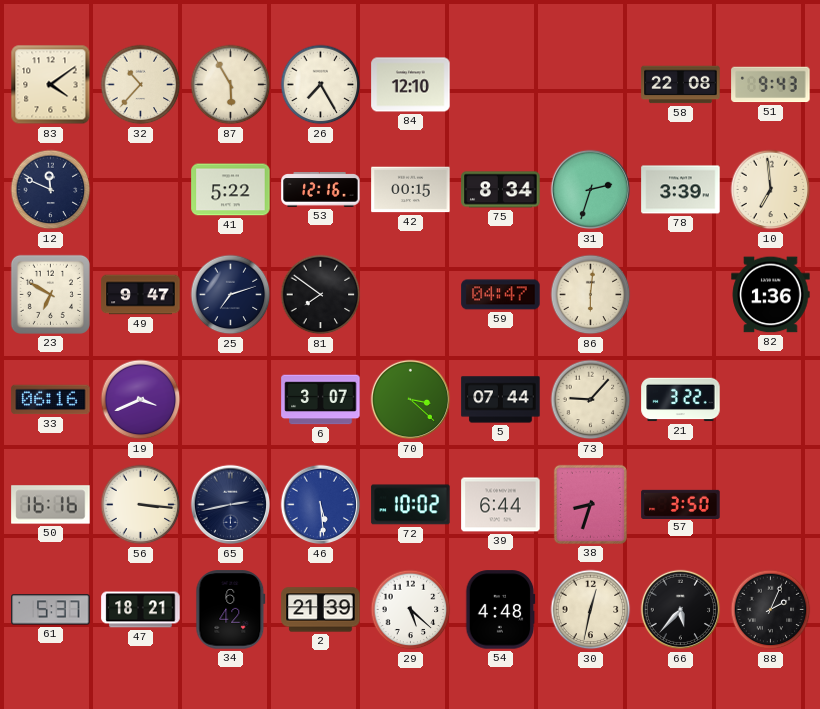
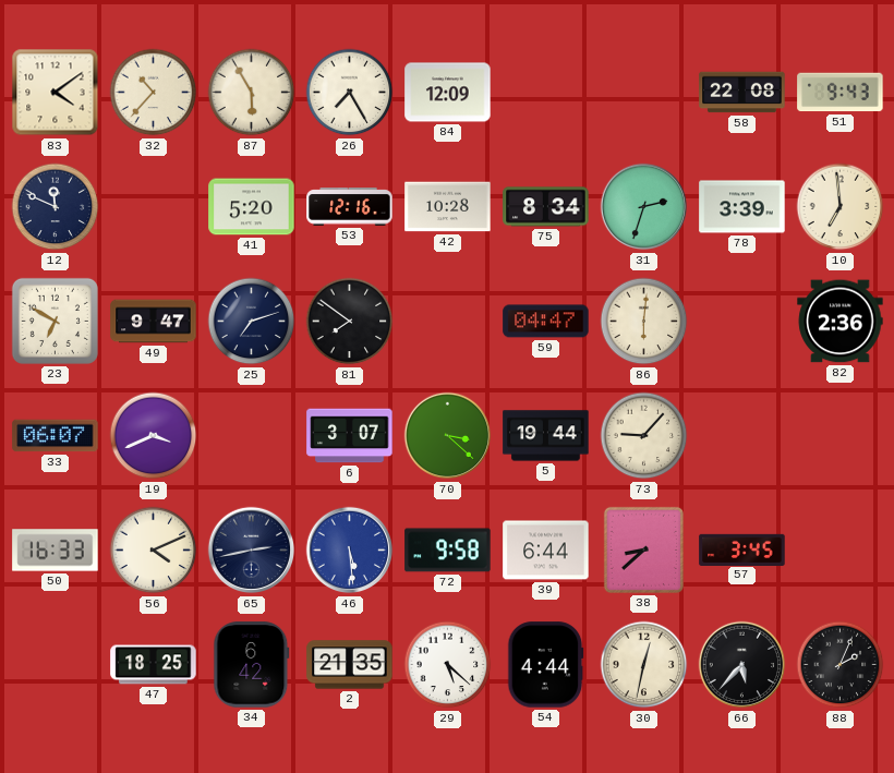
84: 12:10 -> 12:09 (448, 93)
41: 5:22 -> 5:20 (252, 207)
42: 00:15 -> 10:28 (448, 207)
82: 1:36 -> 2:36 (841, 322)
33: 06:16 -> 06:07 (56, 436)
5: 07:44 -> 19:44 (546, 436)
21: 3:22 -> none (681, 400)
50: 16:16 -> 16:33 (56, 551)
56: 3:16 -> 4:11 (154, 551)
72: 10:02 -> 9:58 (448, 551)
38: 8:33 -> 8:38 (643, 549)
57: 3:50 -> 3:45 (742, 549)
61: 5:37 -> none (51, 610)
47: 18:21 -> 18:25 (154, 665)
2: 21:39 -> 21:35 (350, 665)
54: 4:48 -> 4:44 (546, 665)
